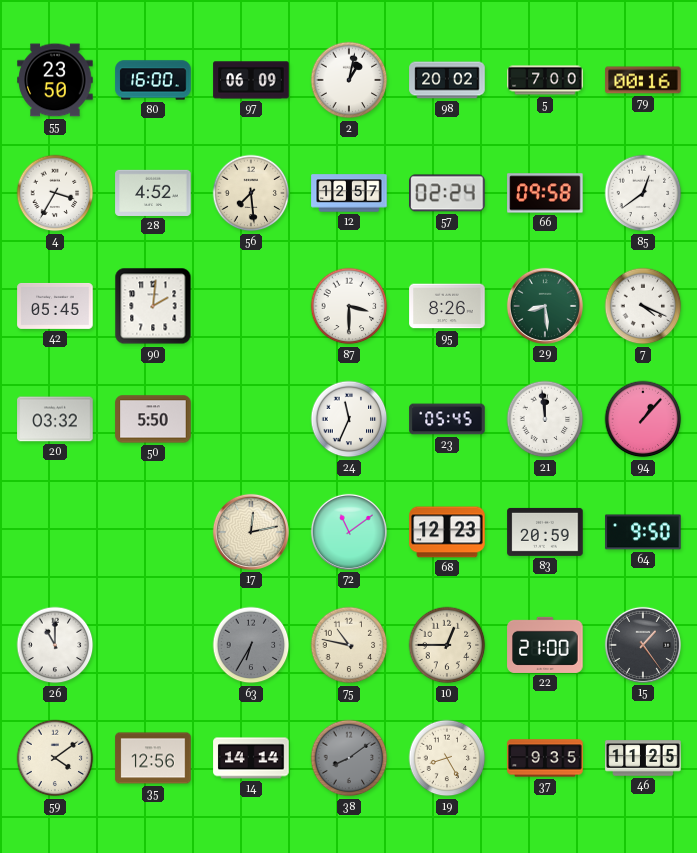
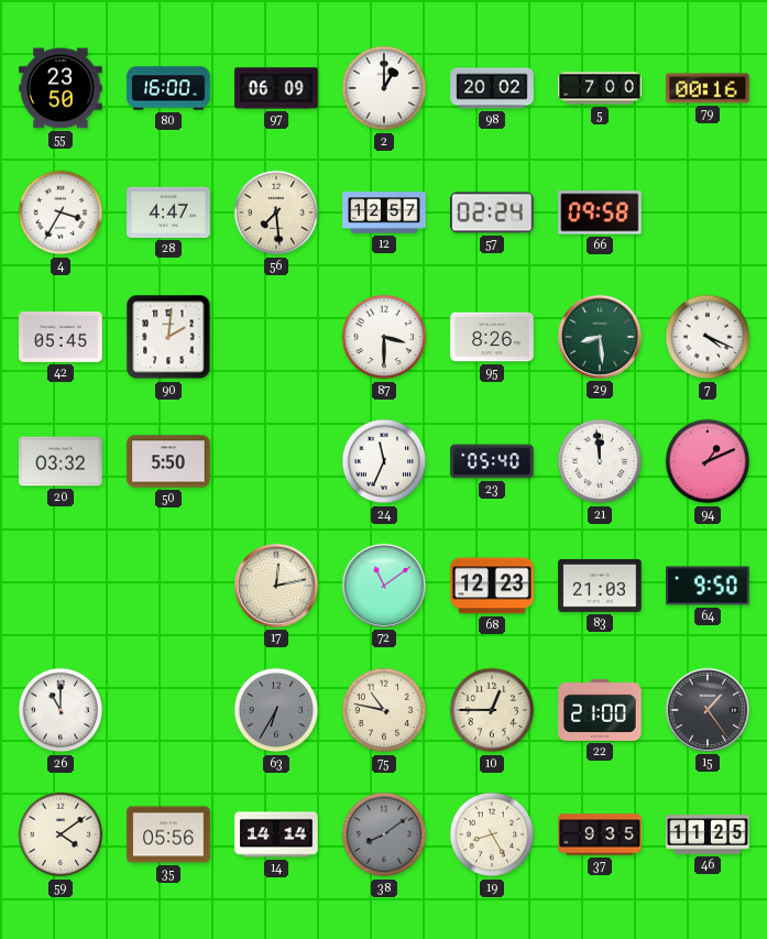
2: 1:02 -> 1:00 (384, 88)
28: 4:52 -> 4:47 (168, 212)
85: 12:39 -> none (643, 193)
23: 05:45 -> 05:40 (492, 461)
94: 1:07 -> 1:11 (708, 461)
83: 20:59 -> 21:03 (600, 586)
35: 12:56 -> 05:56 (168, 834)
